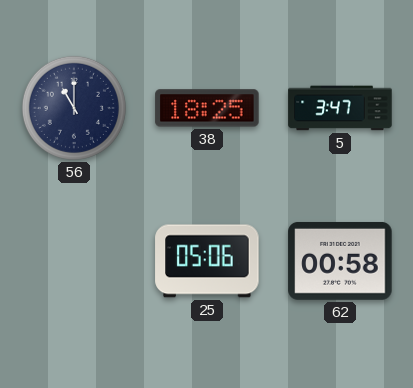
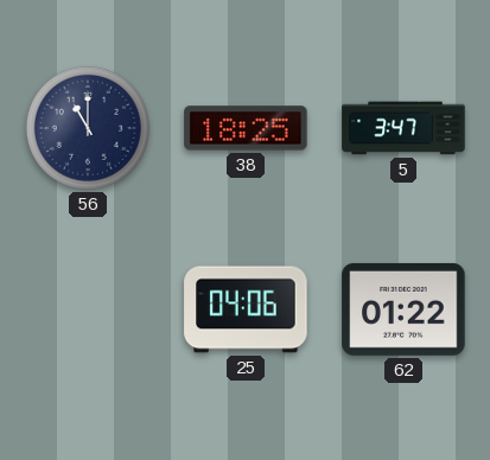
25: 05:06 -> 04:06 (246, 309)
62: 00:58 -> 01:22 (403, 309)
